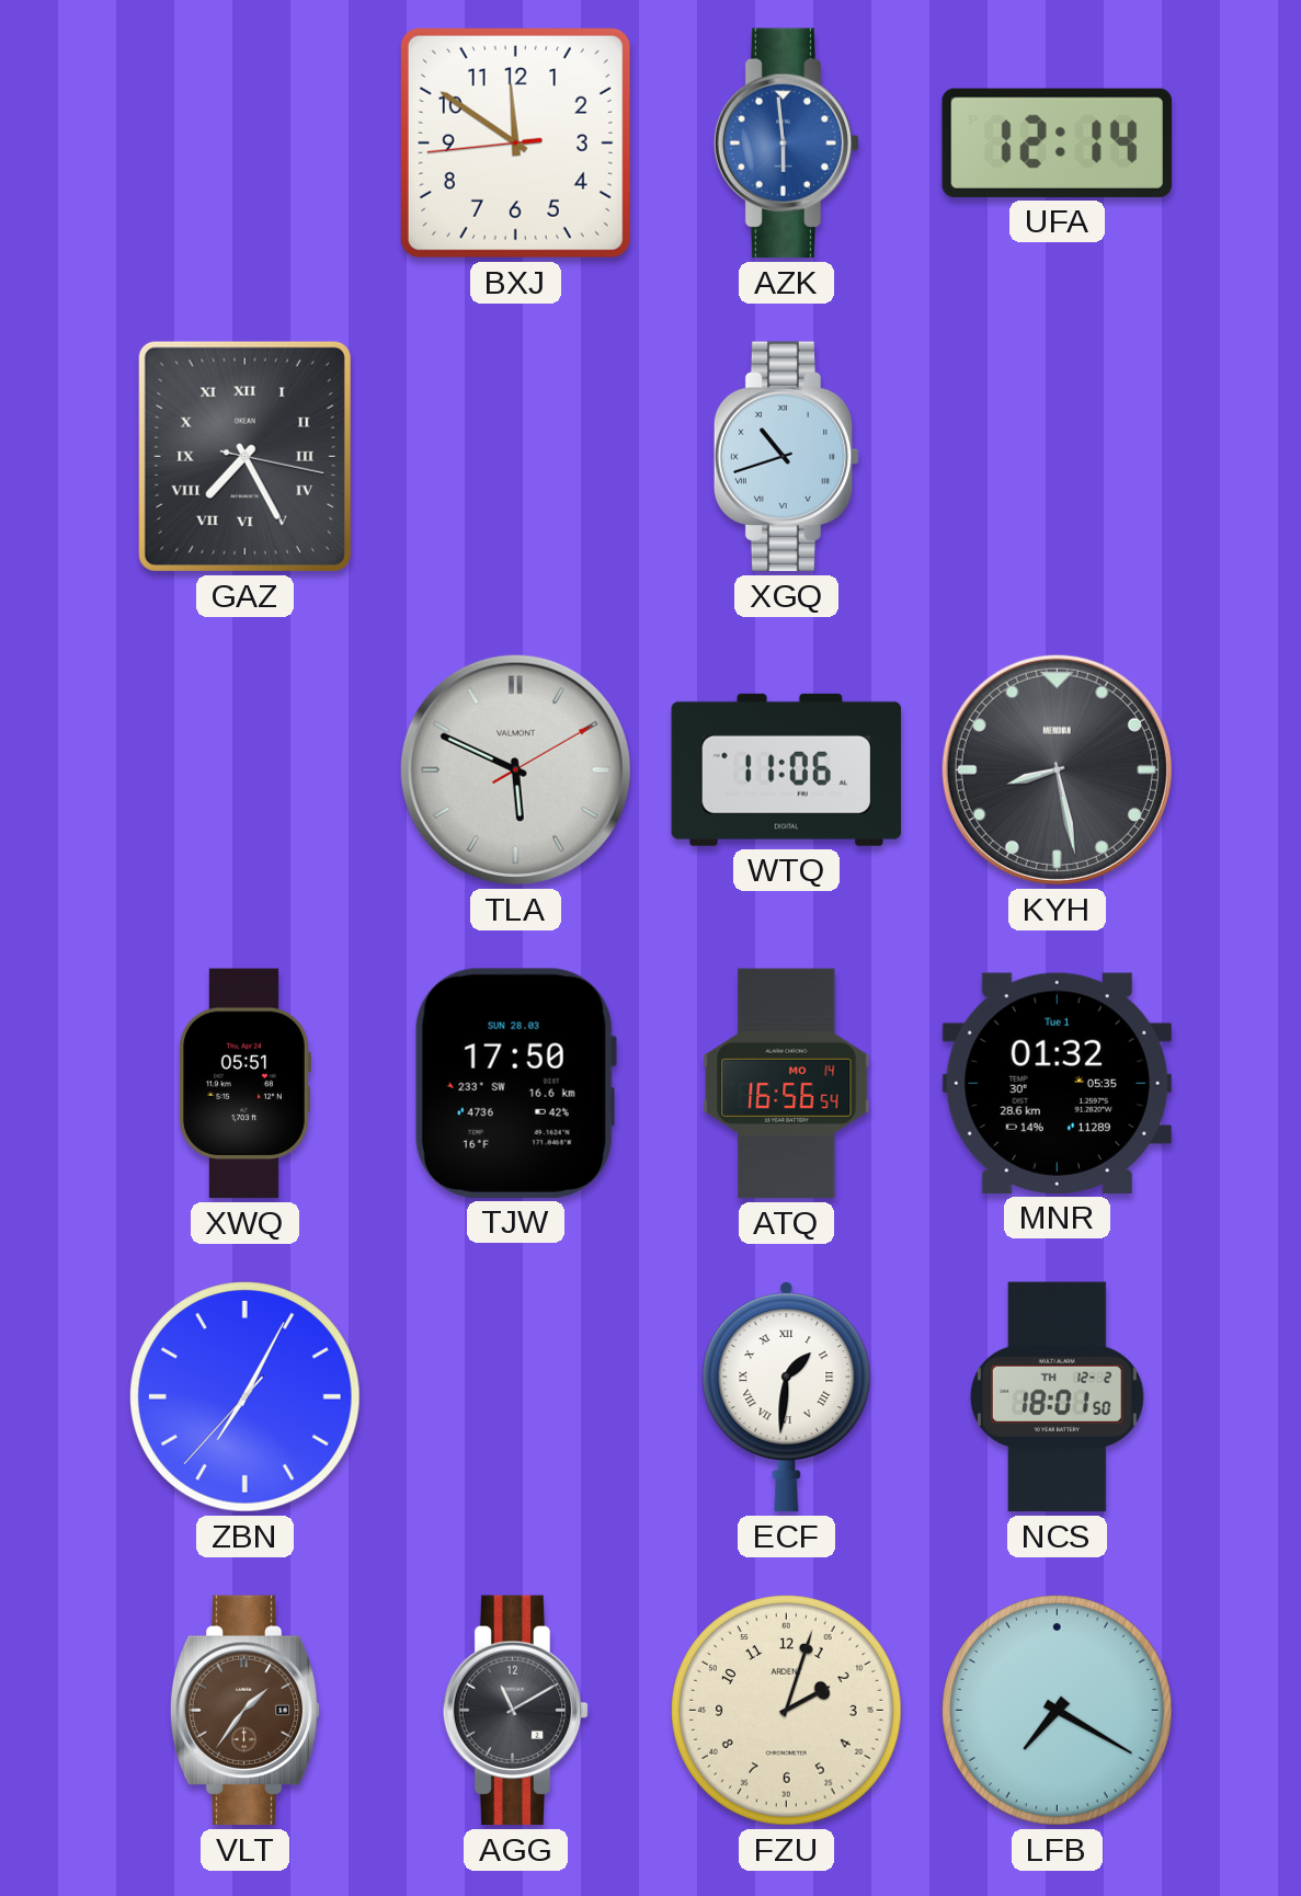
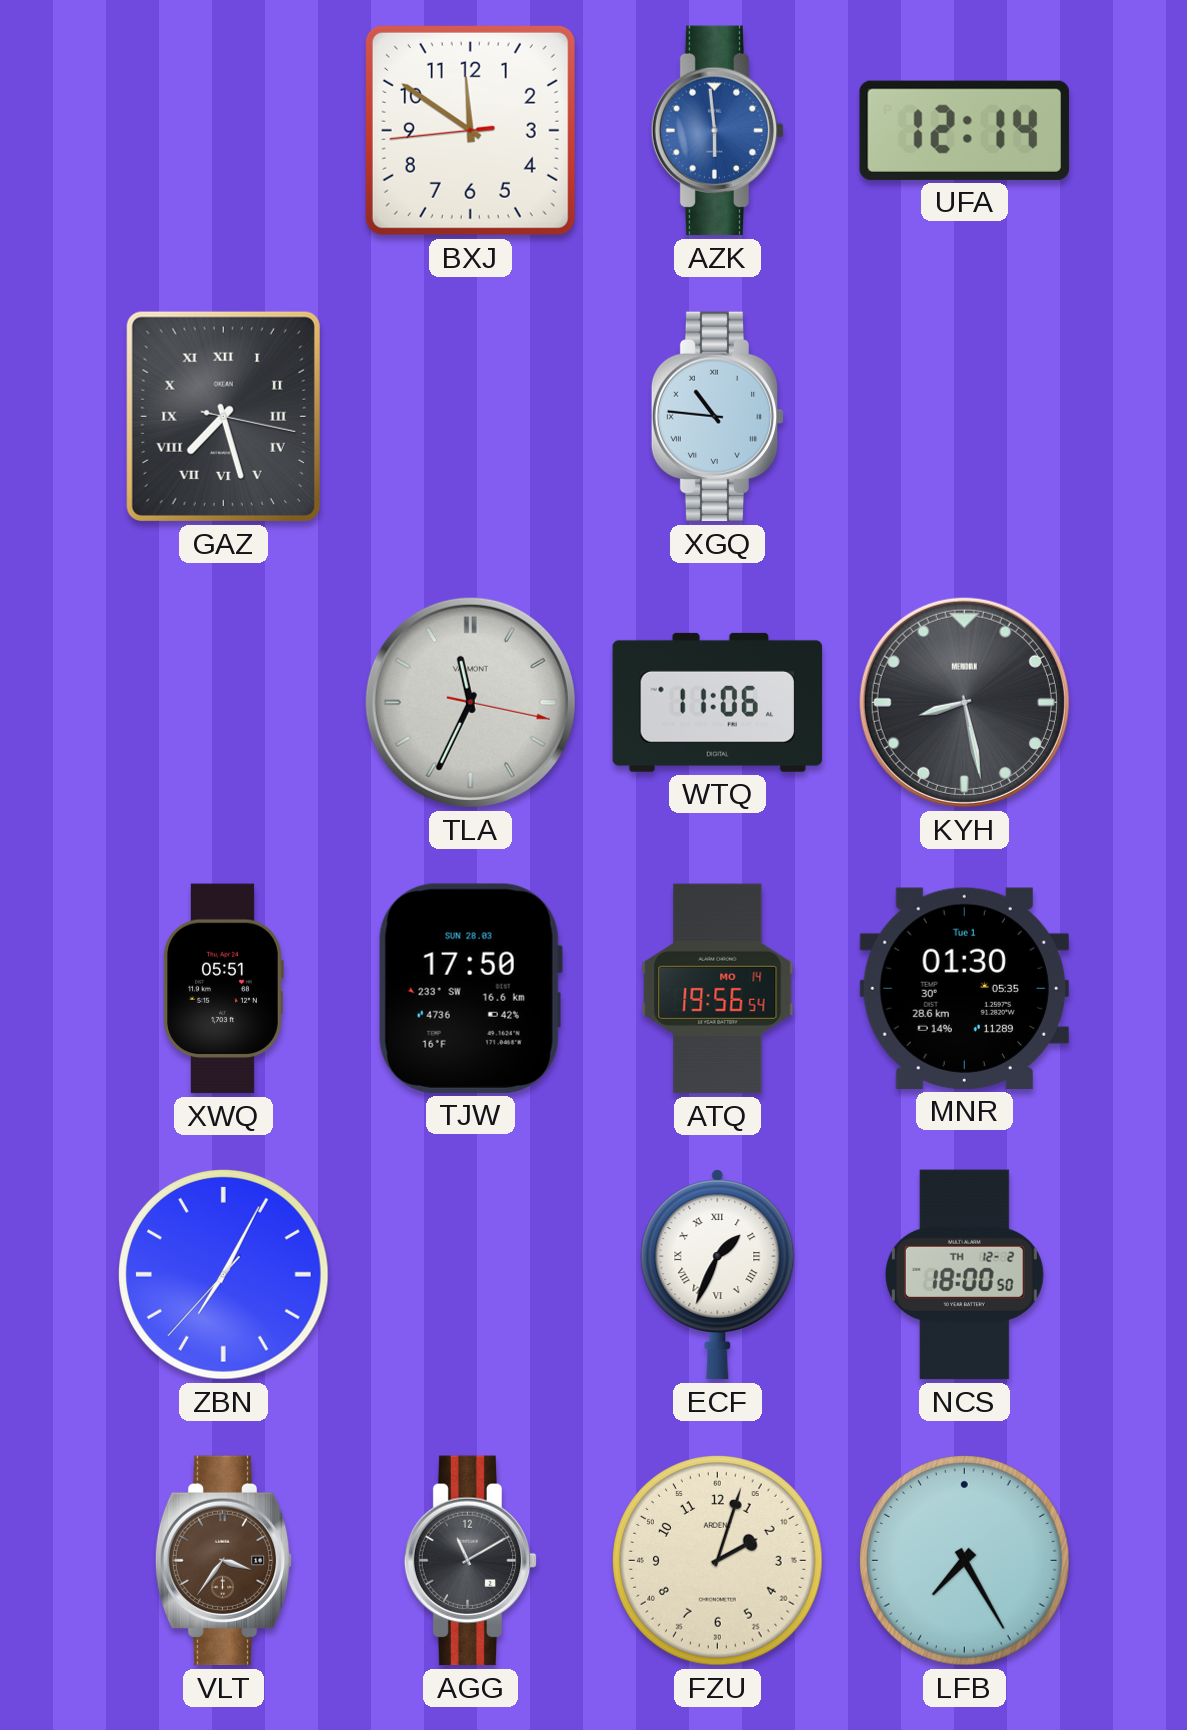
GAZ: 7:25 -> 7:27 (223, 416)
XGQ: 10:42 -> 10:46 (718, 417)
TLA: 5:49 -> 11:34 (470, 702)
ATQ: 16:56 -> 19:56 (718, 989)
MNR: 01:32 -> 01:30 (964, 988)
ECF: 1:31 -> 1:34 (718, 1275)
NCS: 18:01 -> 18:00 (964, 1275)
VLT: 1:36 -> 3:36 (224, 1561)
LFB: 7:20 -> 7:25 (965, 1561)
